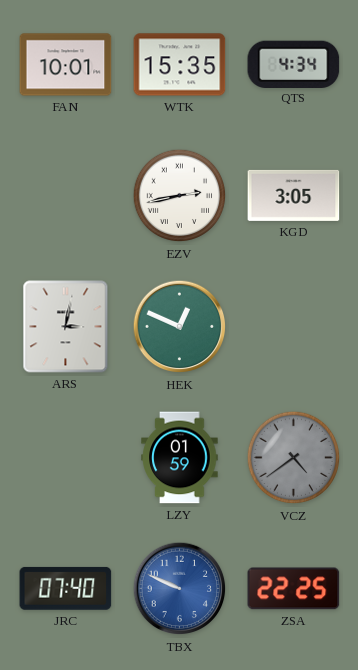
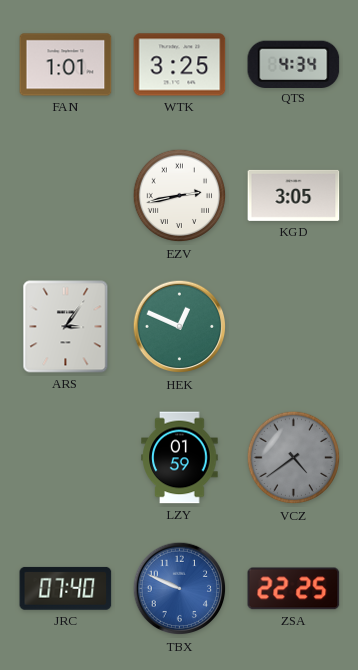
FAN: 10:01 -> 1:01 (66, 65)
WTK: 15:35 -> 3:25 (180, 65)
ARS: 3:02 -> 3:06 (66, 327)
